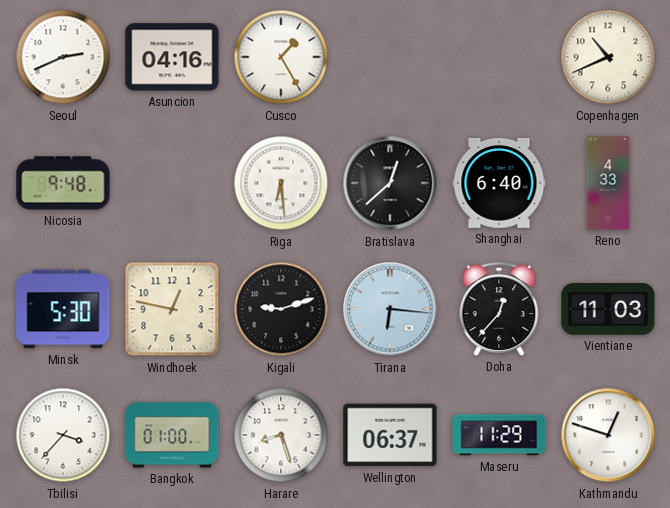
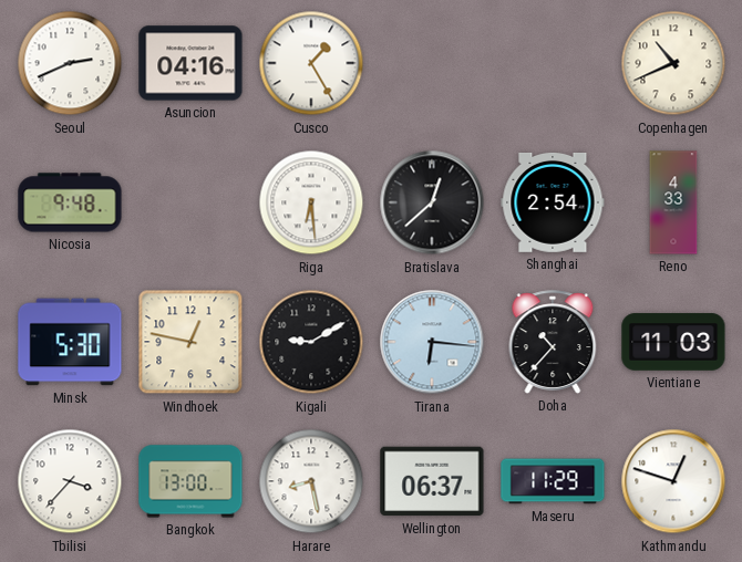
Shanghai: 6:40 -> 2:54 (553, 204)
Kigali: 9:12 -> 9:10 (311, 342)
Doha: 12:37 -> 10:37 (553, 342)
Bangkok: 01:00 -> 13:00 (190, 481)
Harare: 8:27 -> 8:28 (311, 481)
